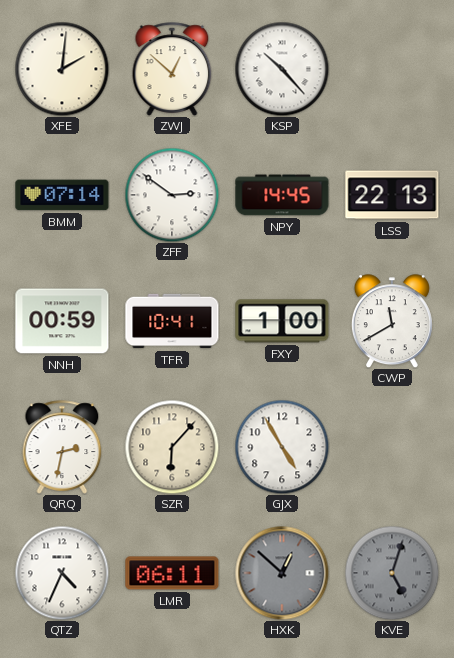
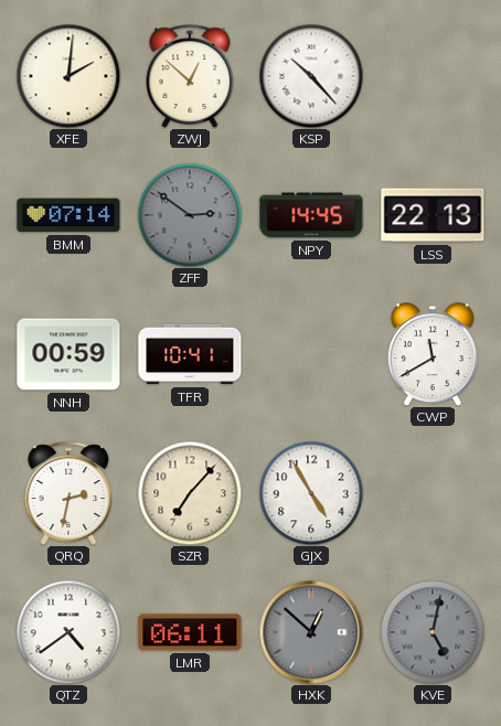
ZFF dial: white -> grey (190, 215)
FXY: 1:00 -> none (282, 321)
SZR: 6:07 -> 7:07 (190, 493)
QTZ: 4:34 -> 4:39 (68, 632)
KVE: 5:03 -> 5:02 (433, 632)
